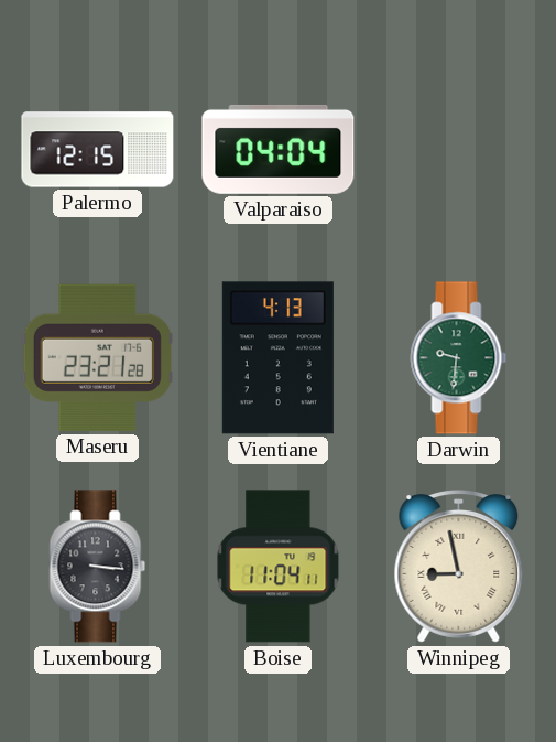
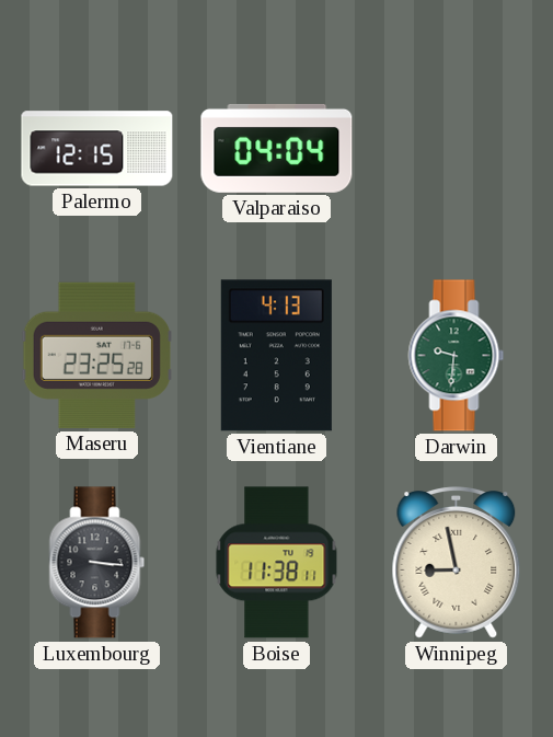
Maseru: 23:21 -> 23:25 (96, 355)
Boise: 11:04 -> 11:38 (277, 563)
